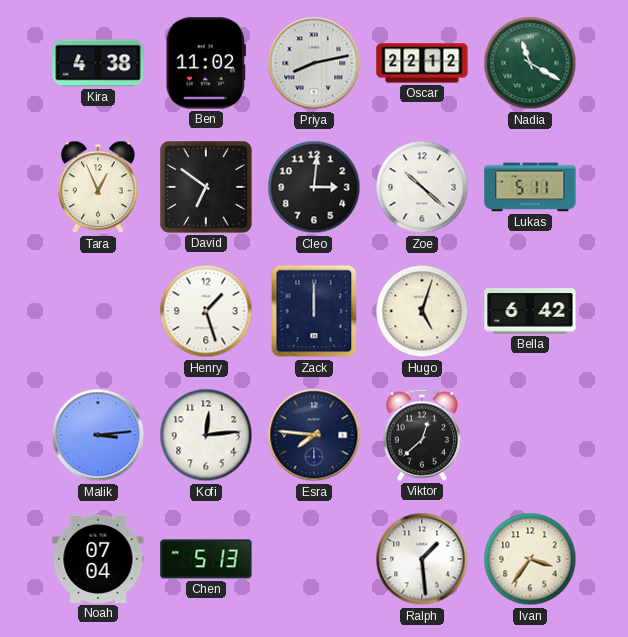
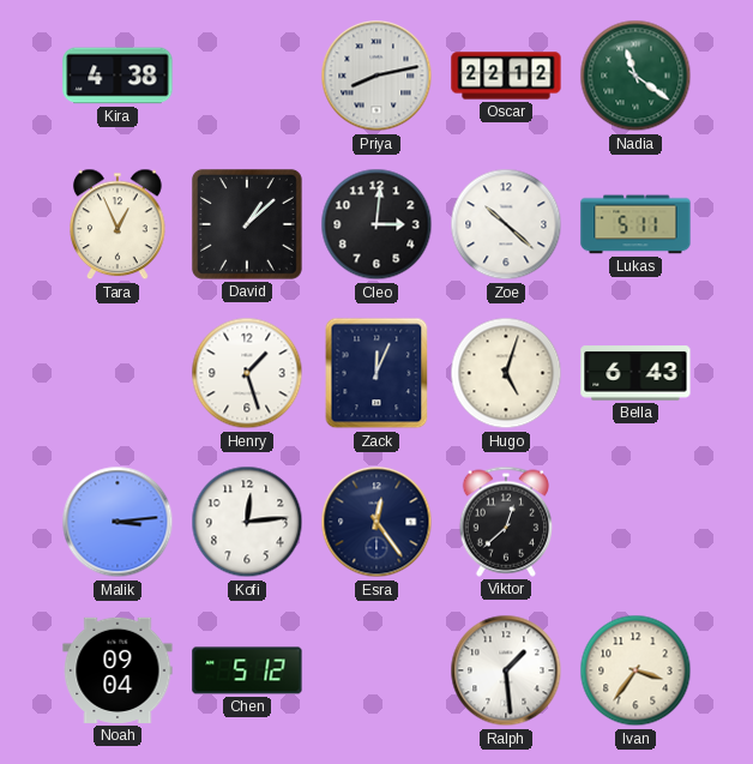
Ben: 11:02 -> none (206, 63)
Nadia: 11:20 -> 11:21 (635, 76)
David: 6:51 -> 1:08 (247, 224)
Zack: 12:00 -> 12:04 (376, 373)
Bella: 6:42 -> 6:43 (635, 373)
Esra: 7:46 -> 12:24 (376, 522)
Noah: 07:04 -> 09:04 (118, 670)
Chen: 5:13 -> 5:12 (247, 670)
